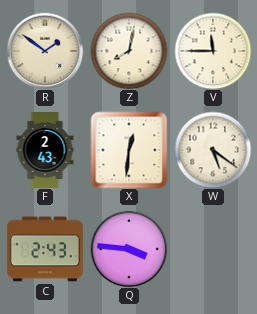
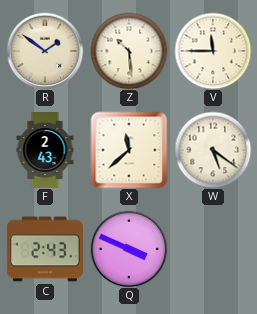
Z: 8:02 -> 10:29 (129, 51)
X: 12:31 -> 11:38 (129, 150)
Q: 3:46 -> 3:49 (129, 249)
